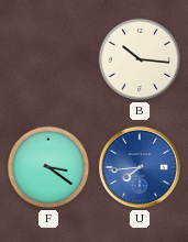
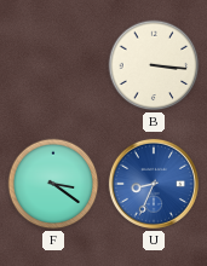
B: 10:16 -> 3:16 (154, 65)
U: 7:44 -> 8:34 (154, 184)
